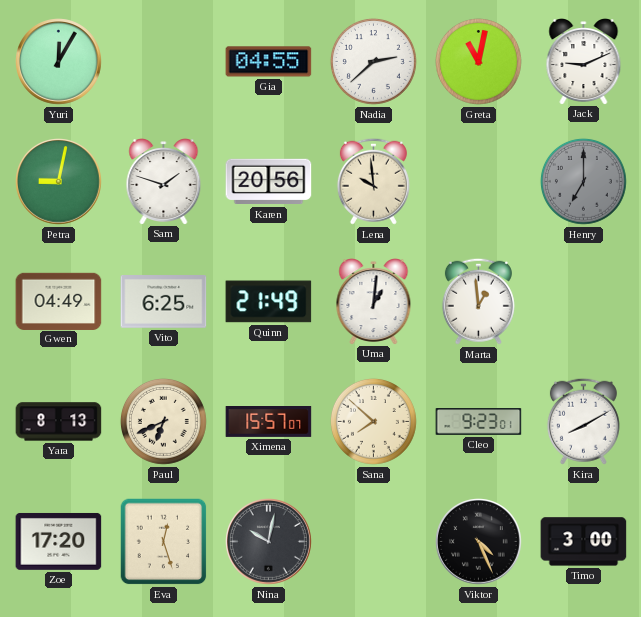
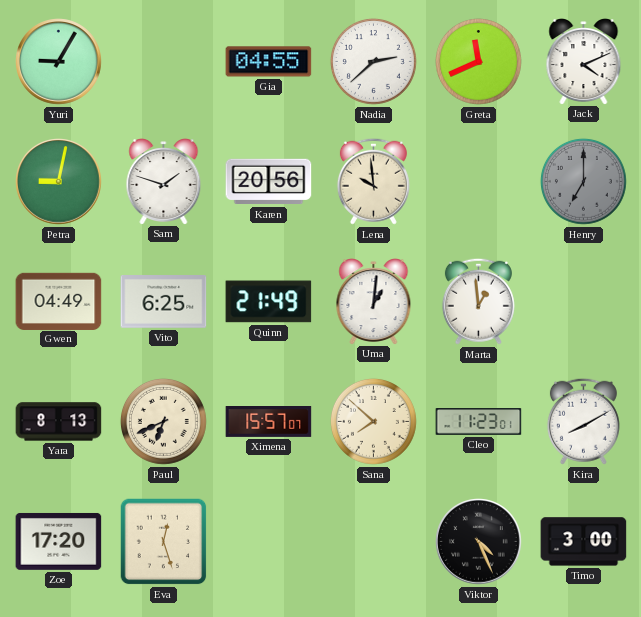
Yuri: 12:05 -> 9:05 (59, 62)
Greta: 11:02 -> 11:41 (478, 61)
Jack: 9:11 -> 4:11 (584, 62)
Cleo: 9:23 -> 11:23 (479, 422)
Nina: 10:02 -> none (269, 542)
